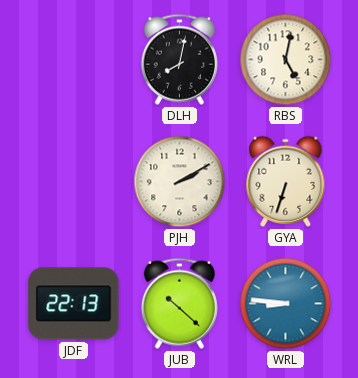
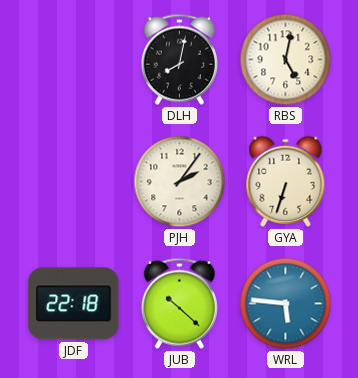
PJH: 2:10 -> 2:06 (180, 182)
JDF: 22:13 -> 22:18 (74, 304)
WRL: 8:46 -> 5:46 (286, 304)
